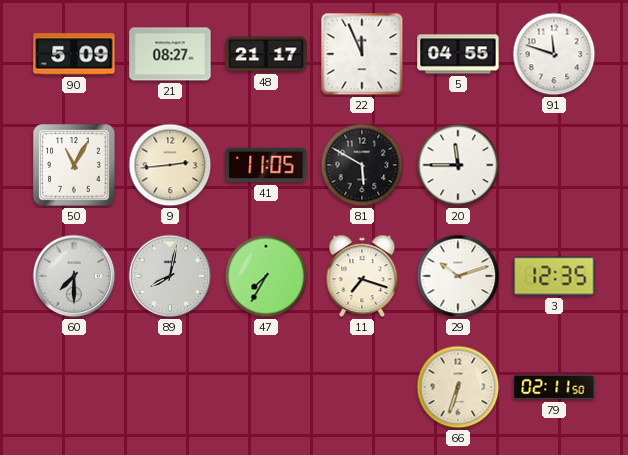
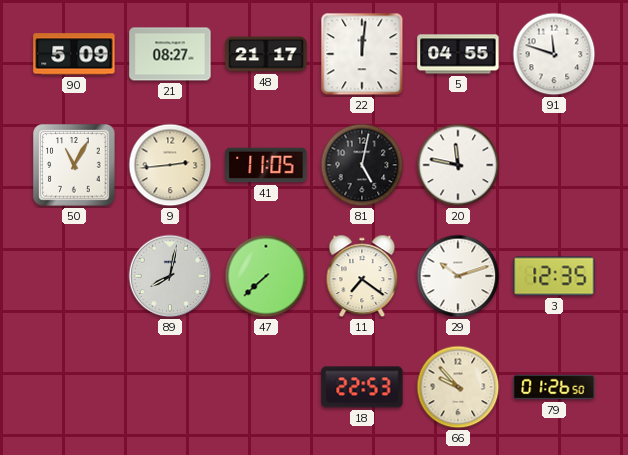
22: 11:56 -> 12:01 (362, 54)
81: 5:50 -> 5:02 (362, 165)
20: 11:45 -> 11:47 (458, 165)
60: 7:30 -> none (74, 276)
47: 7:35 -> 7:38 (266, 276)
11: 7:18 -> 7:21 (362, 276)
18: none -> 22:53 (362, 387)
66: 6:33 -> 9:53 (458, 387)
79: 02:11 -> 01:26 (554, 387)
